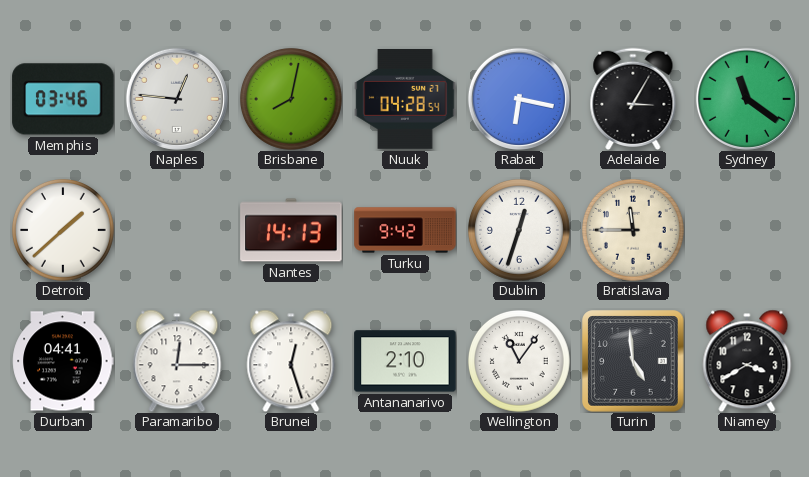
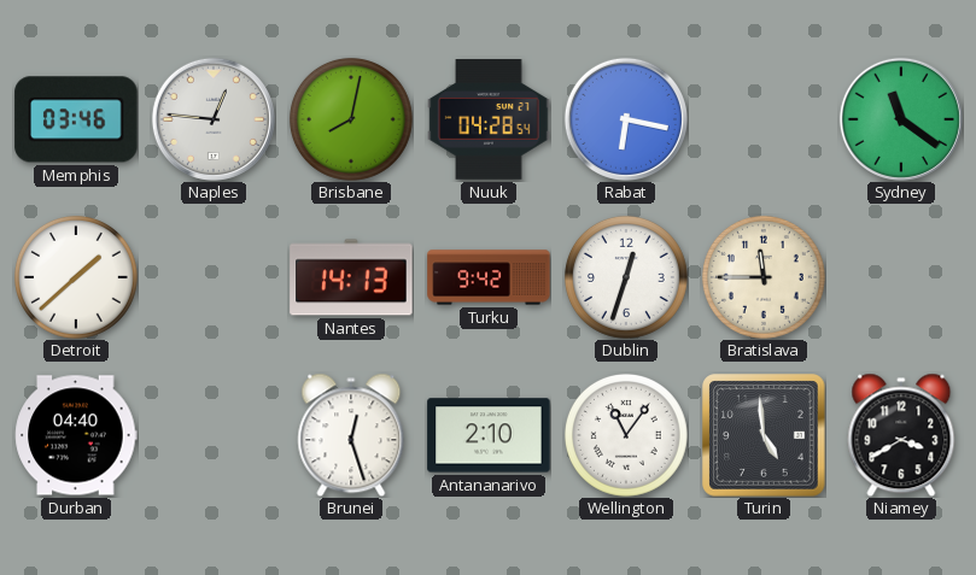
Adelaide: 3:05 -> none (633, 99)
Durban: 04:41 -> 04:40 (76, 435)
Paramaribo: 12:15 -> none (177, 361)
